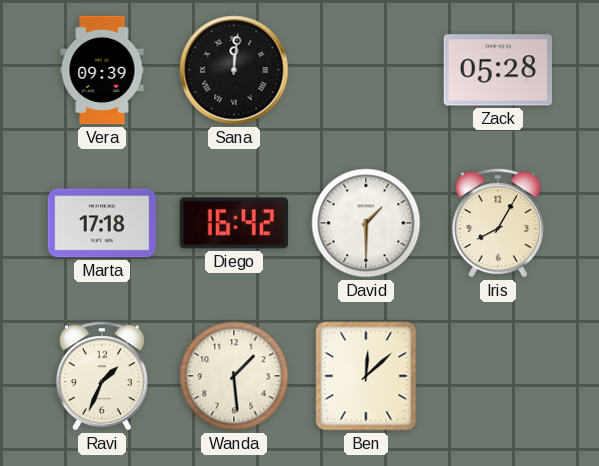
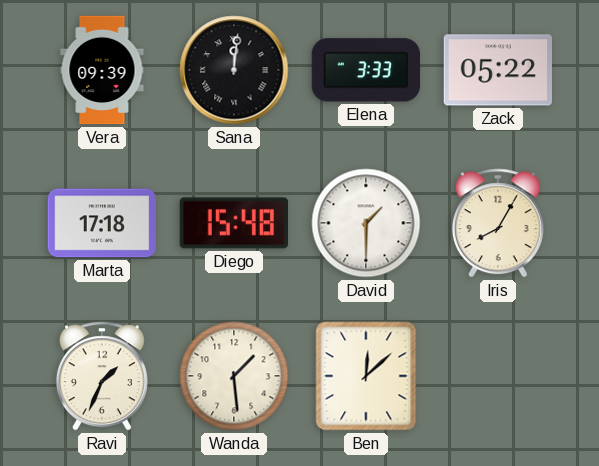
Elena: none -> 3:33 (365, 70)
Zack: 05:28 -> 05:22 (497, 70)
Diego: 16:42 -> 15:48 (233, 223)
